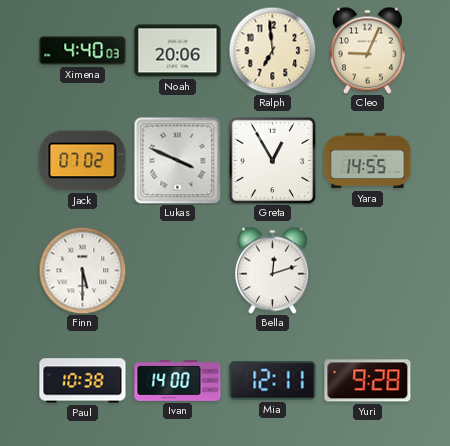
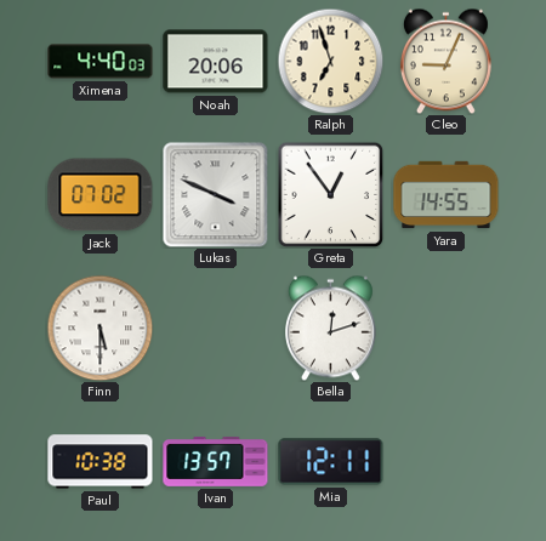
Ralph: 6:59 -> 6:57 (330, 61)
Greta: 12:55 -> 12:54 (330, 194)
Ivan: 14:00 -> 13:57 (216, 461)
Yuri: 9:28 -> none (368, 381)
